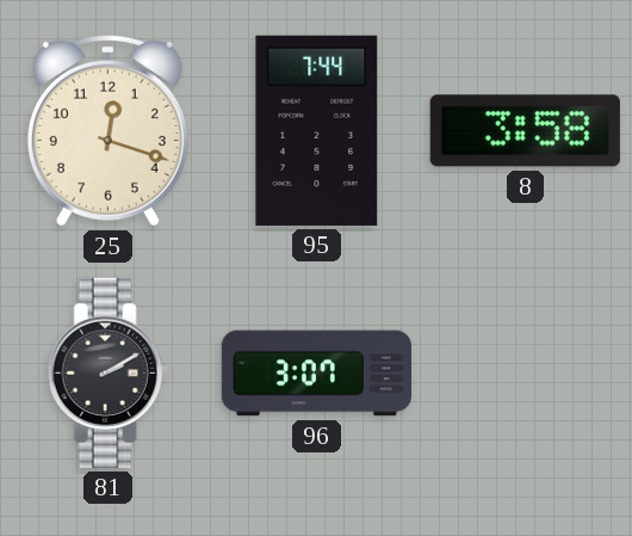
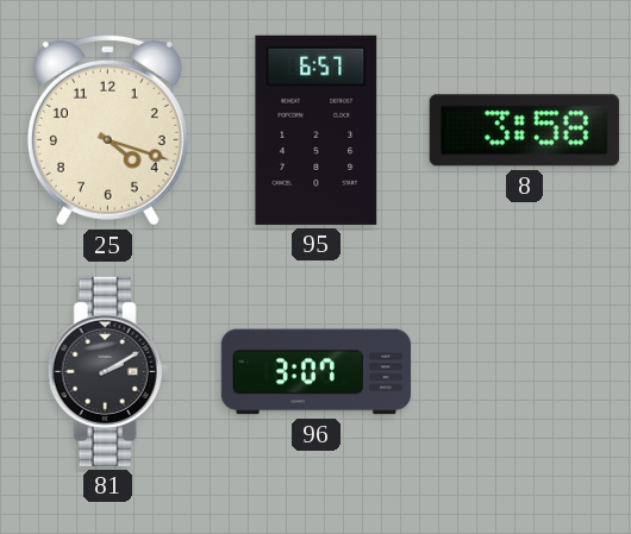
25: 12:18 -> 4:18 (107, 130)
95: 7:44 -> 6:57 (317, 130)
